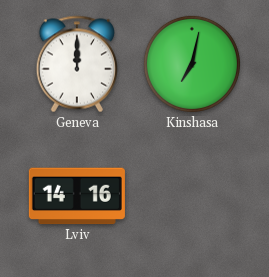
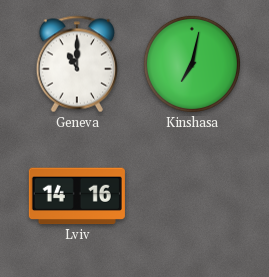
Geneva: 12:00 -> 11:00 (76, 64)
